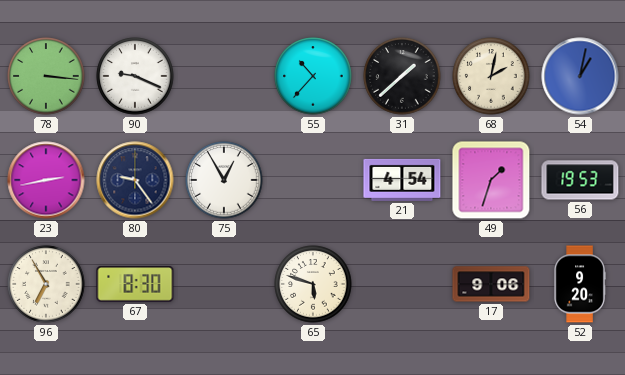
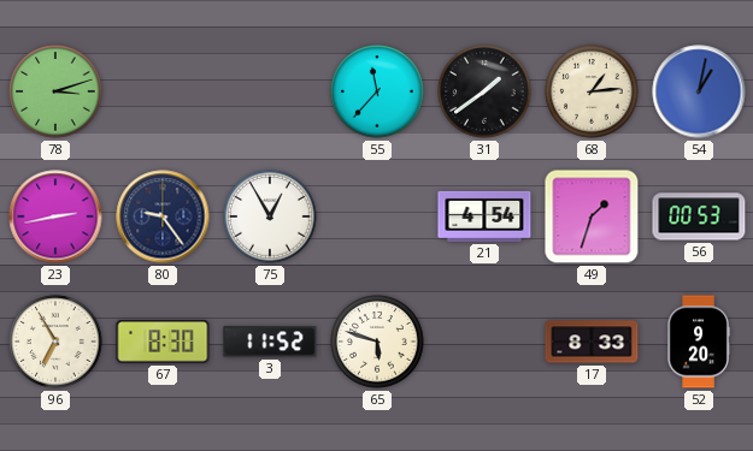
78: 3:16 -> 3:12 (55, 91)
90: 9:19 -> none (135, 76)
55: 10:37 -> 11:37 (377, 91)
31: 1:38 -> 1:39 (484, 91)
68: 2:02 -> 1:14 (592, 91)
56: 19:53 -> 00:53 (699, 216)
3: none -> 11:52 (270, 342)
17: 9:06 -> 8:33 (592, 342)
